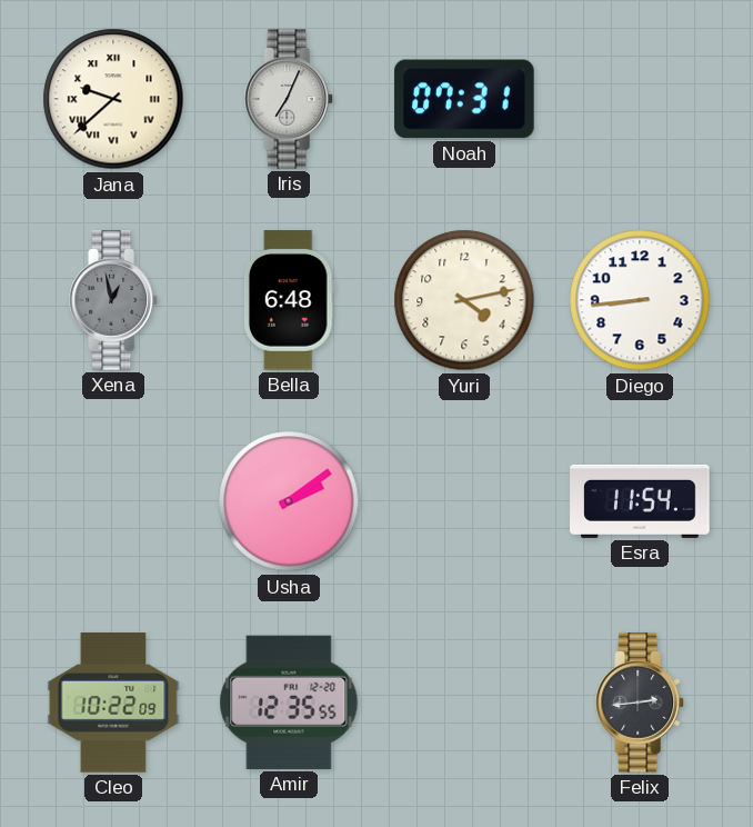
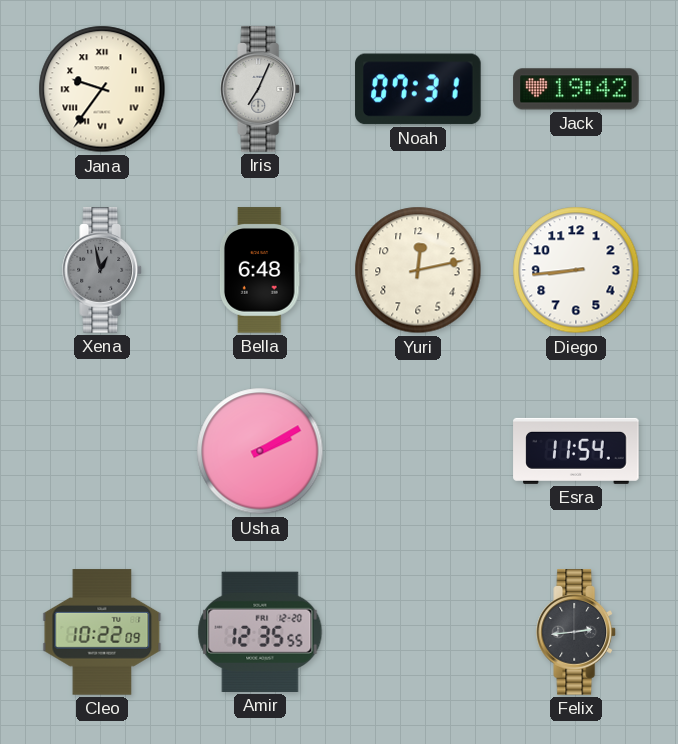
Jana: 9:38 -> 9:36 (102, 89)
Jack: none -> 19:42 (576, 89)
Yuri: 4:13 -> 12:13 (418, 270)
Usha: 2:09 -> 2:10 (260, 451)
